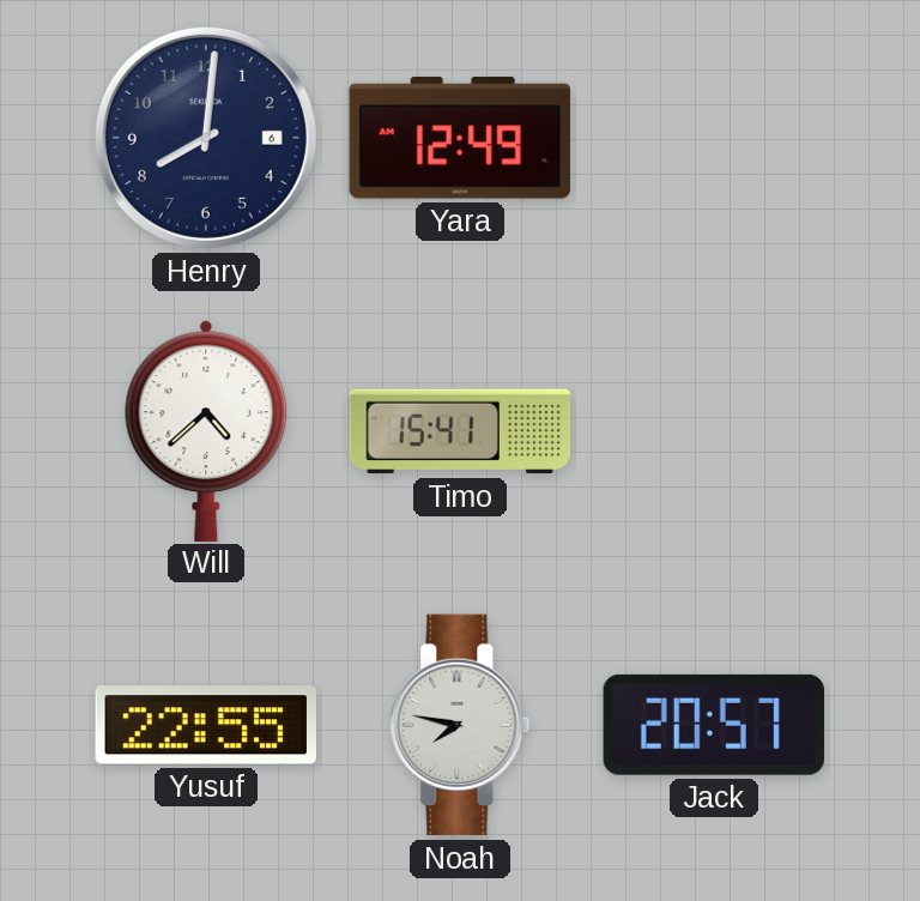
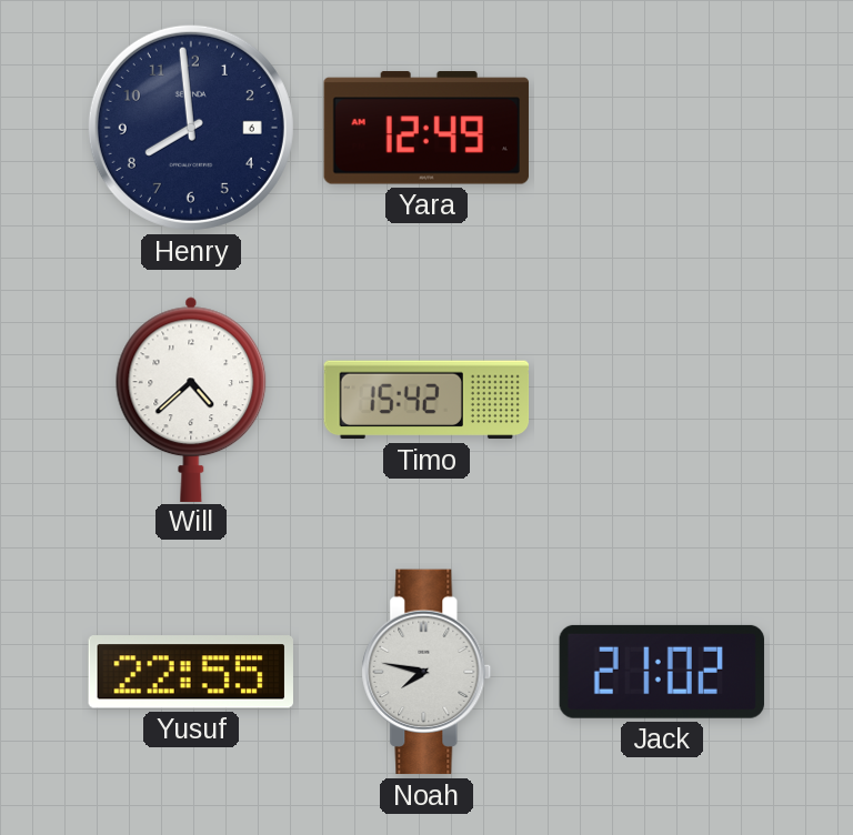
Henry: 8:01 -> 7:59 (191, 128)
Timo: 15:41 -> 15:42 (426, 400)
Jack: 20:57 -> 21:02 (662, 672)
